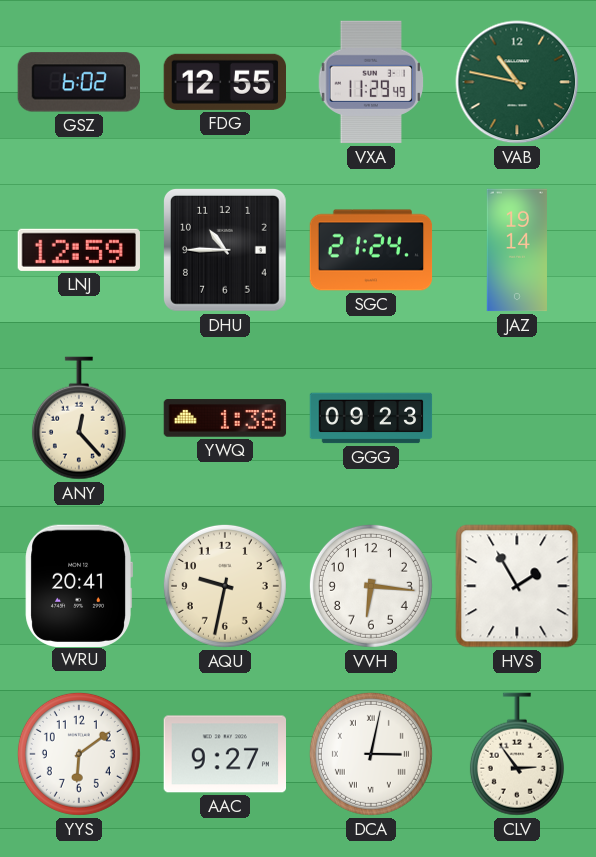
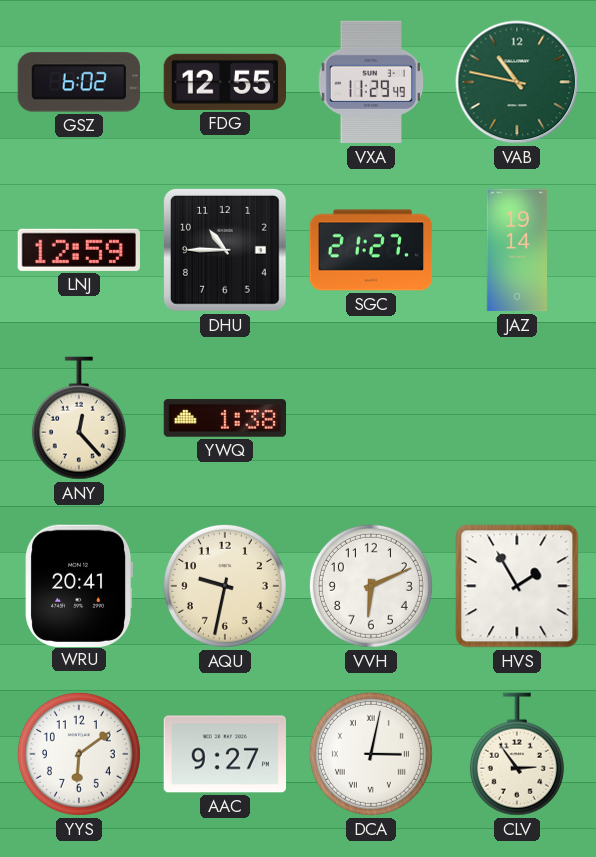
SGC: 21:24 -> 21:27 (371, 250)
GGG: 09:23 -> none (371, 418)
VVH: 6:16 -> 6:11 (371, 586)
